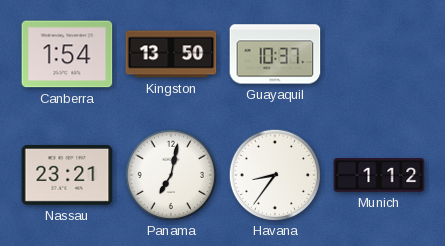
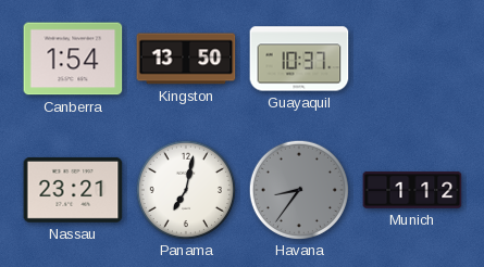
Havana dial: white -> grey (298, 189)
